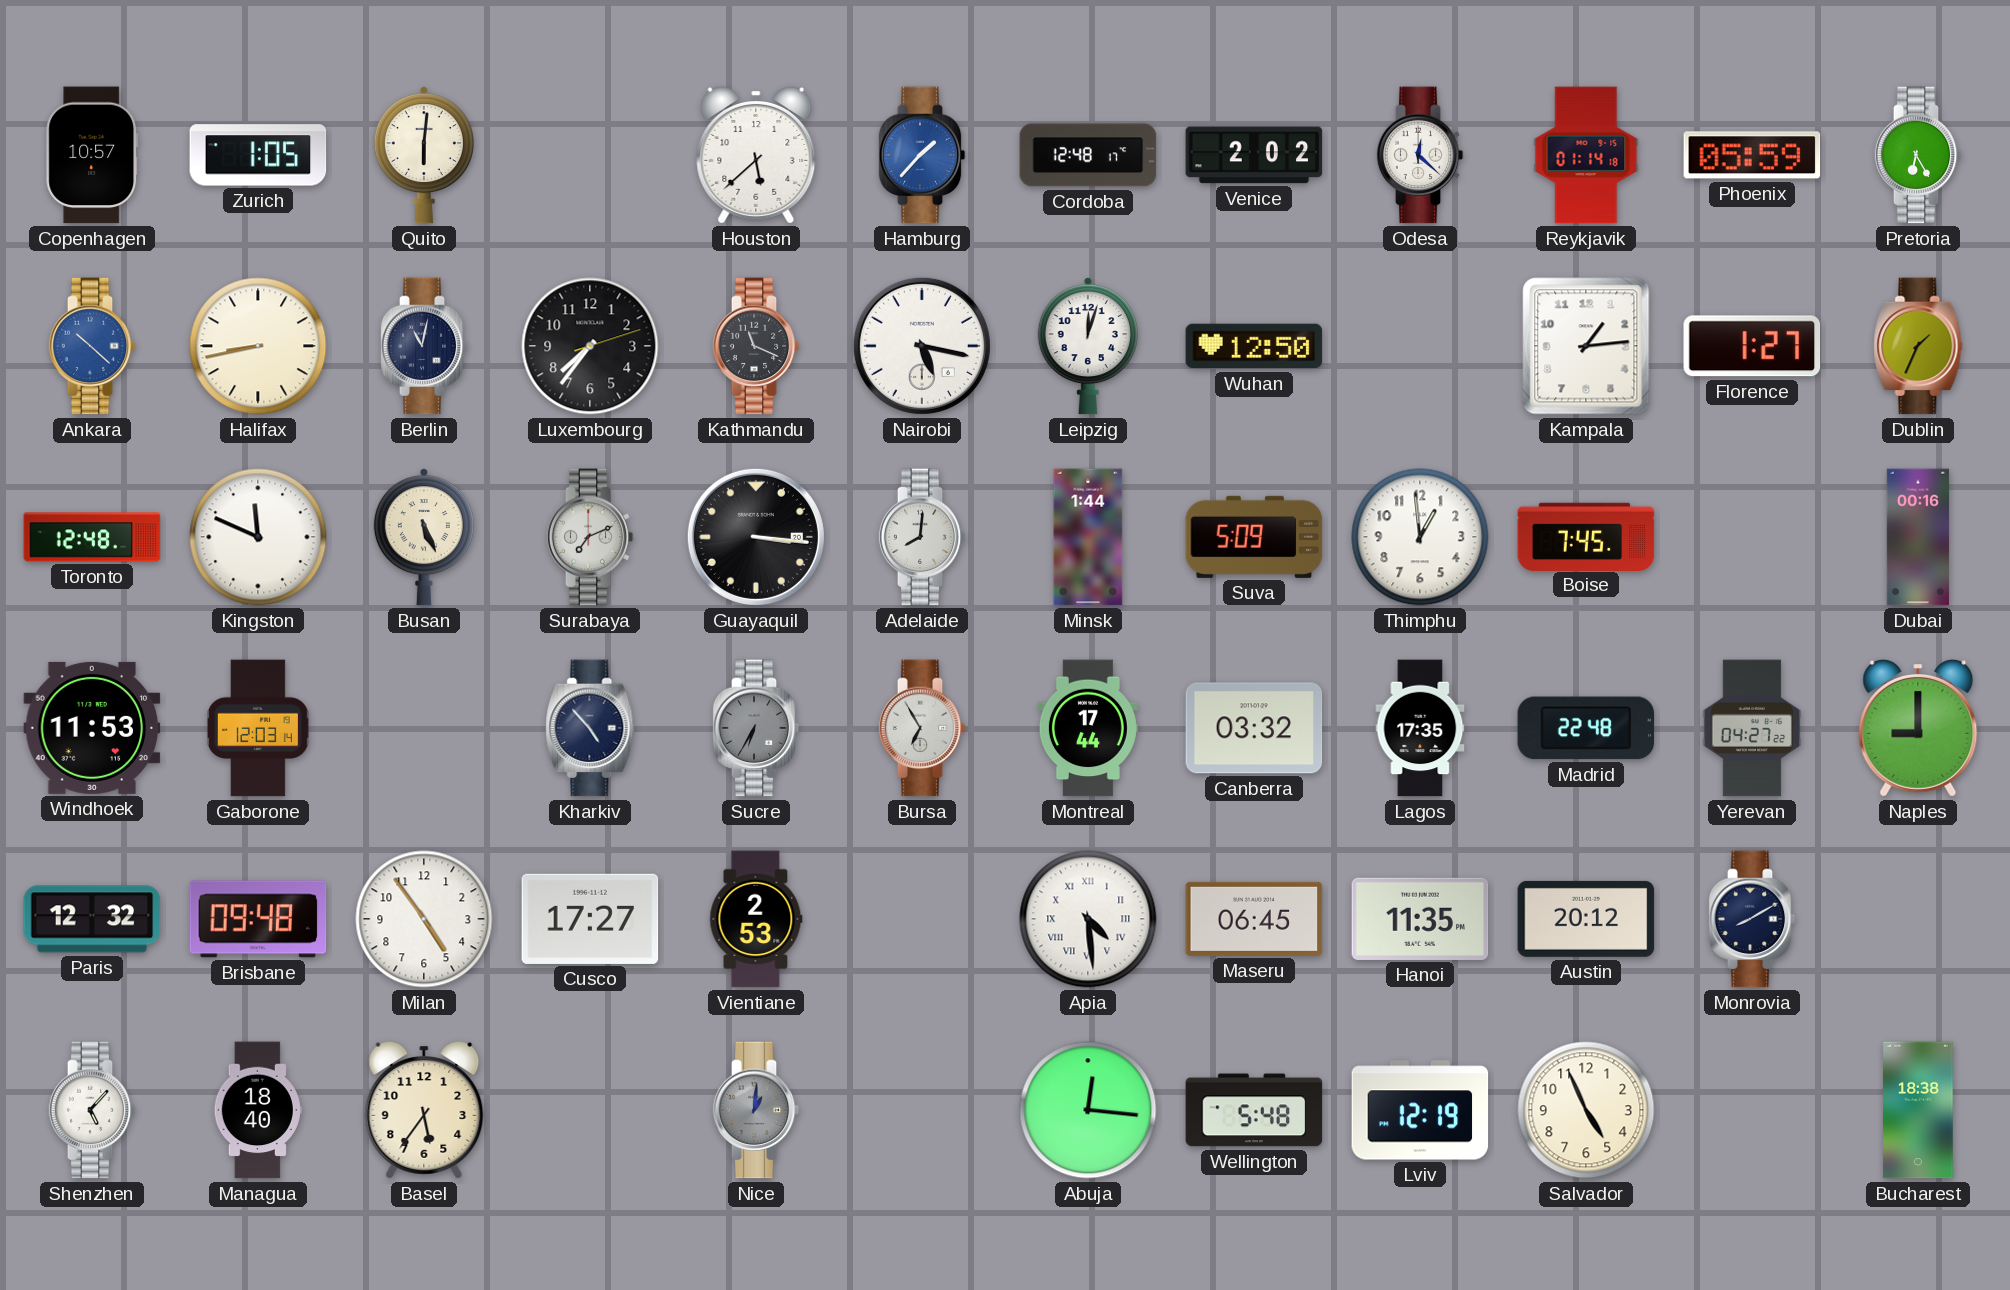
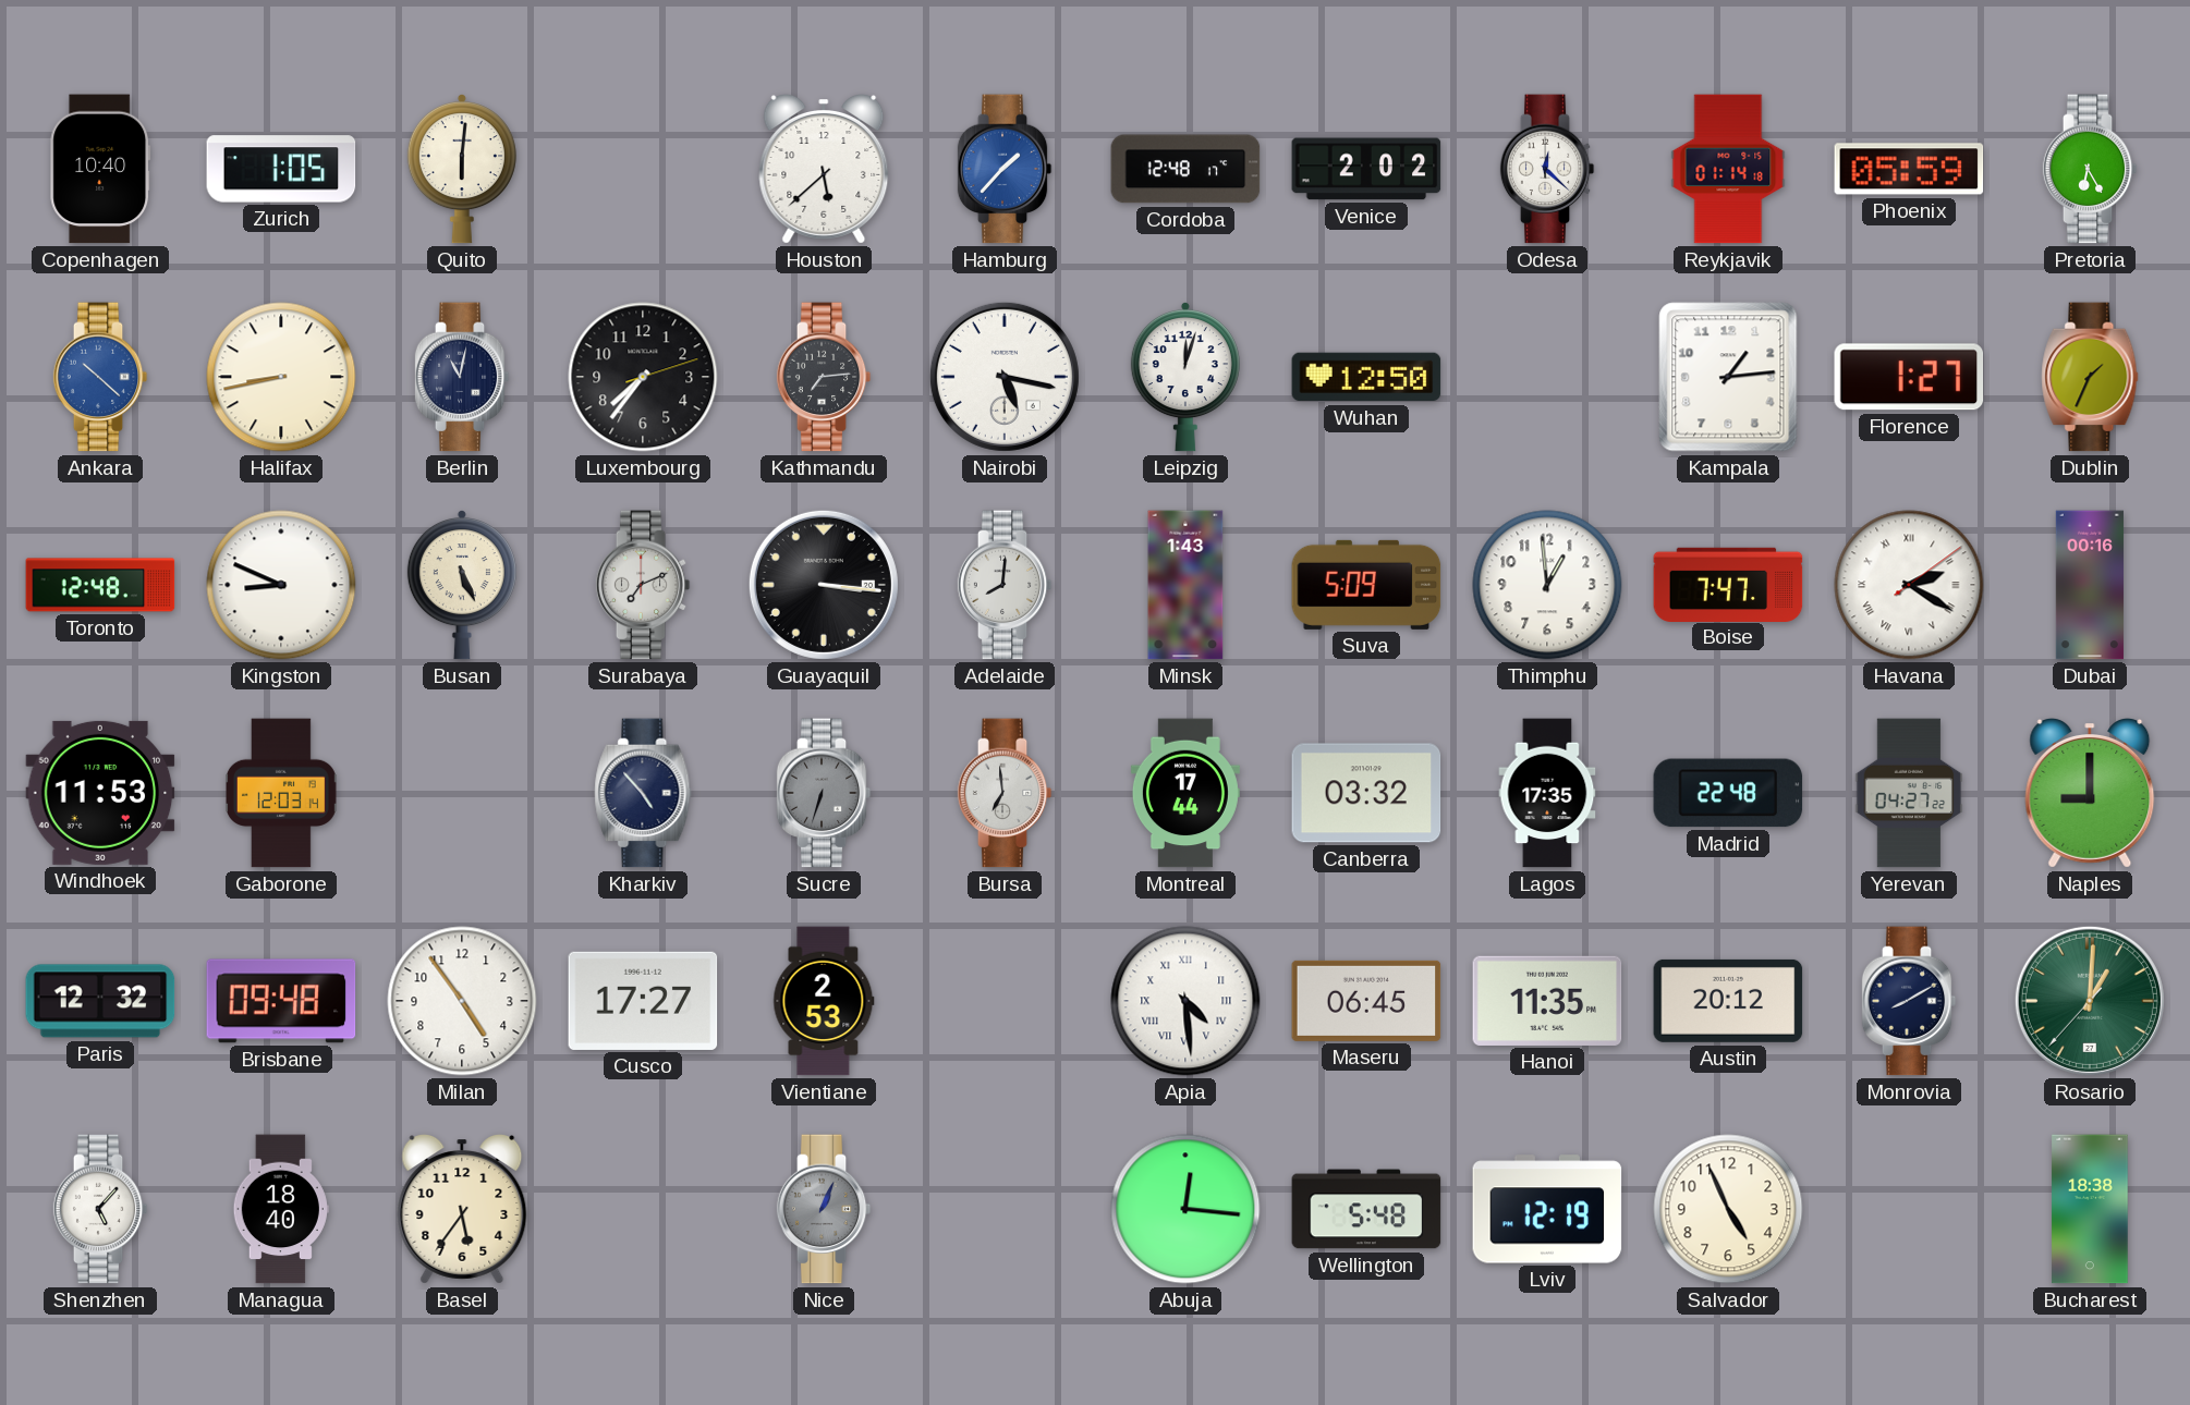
Copenhagen: 10:57 -> 10:40 (100, 169)
Kathmandu: 11:19 -> 7:14 (824, 377)
Kingston: 11:49 -> 8:49 (281, 585)
Minsk: 1:44 -> 1:43 (1185, 585)
Boise: 7:45 -> 7:47 (1728, 584)
Havana: none -> 2:20 (1909, 585)
Sucre: 6:35 -> 6:33 (824, 793)
Bursa: 6:55 -> 6:59 (1005, 793)
Rosario: none -> 1:00 (2090, 1001)
Nice: 1:01 -> 1:04 (824, 1209)
